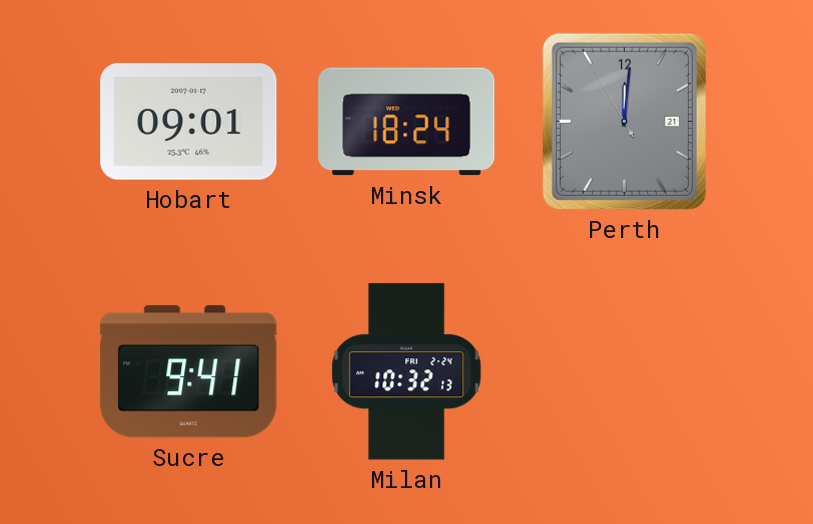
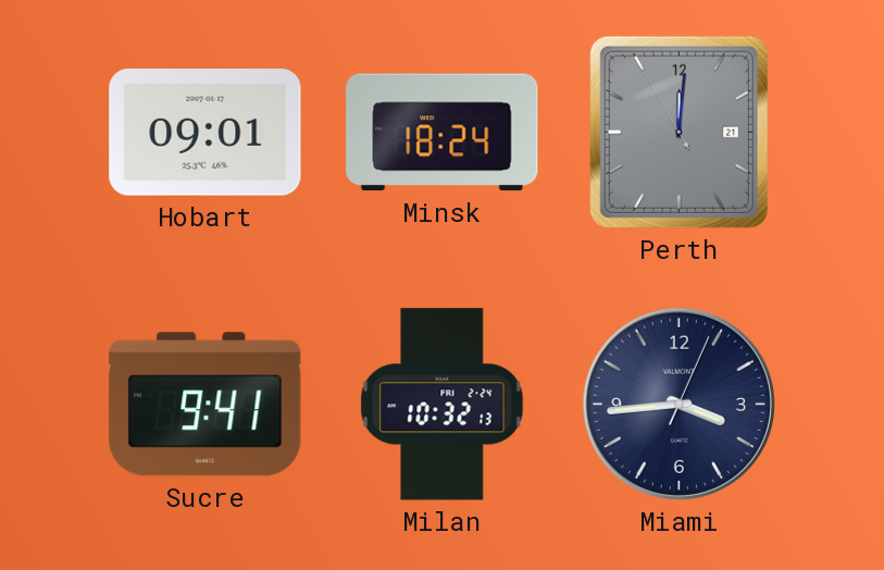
Miami: none -> 3:44 (678, 404)
